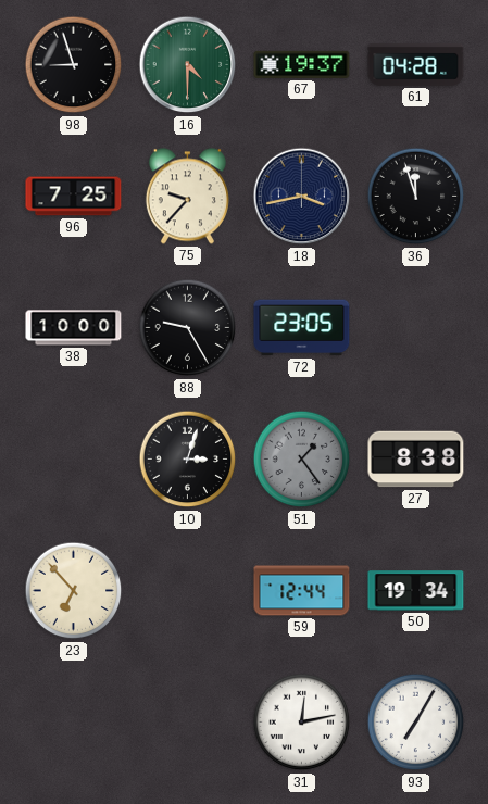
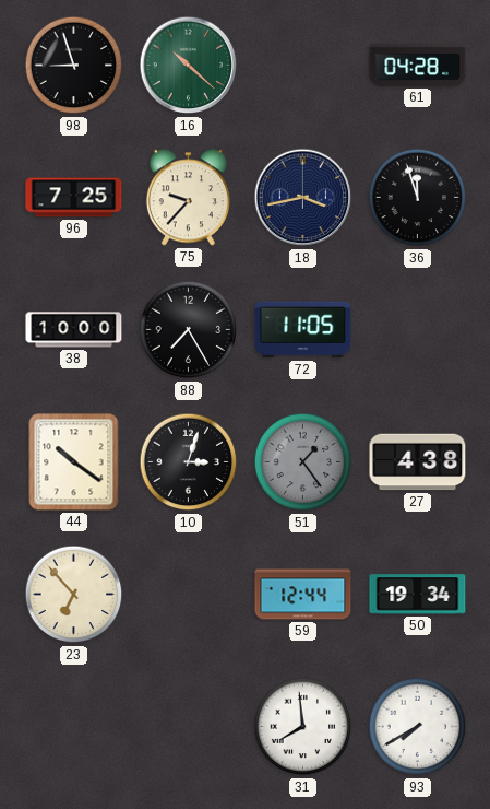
16: 4:30 -> 10:22 (189, 66)
67: 19:37 -> none (302, 64)
88: 9:25 -> 7:25 (189, 330)
72: 23:05 -> 11:05 (303, 330)
44: none -> 10:21 (74, 462)
27: 8:38 -> 4:38 (418, 462)
31: 12:13 -> 7:59 (303, 727)
93: 7:05 -> 7:40 (418, 727)
